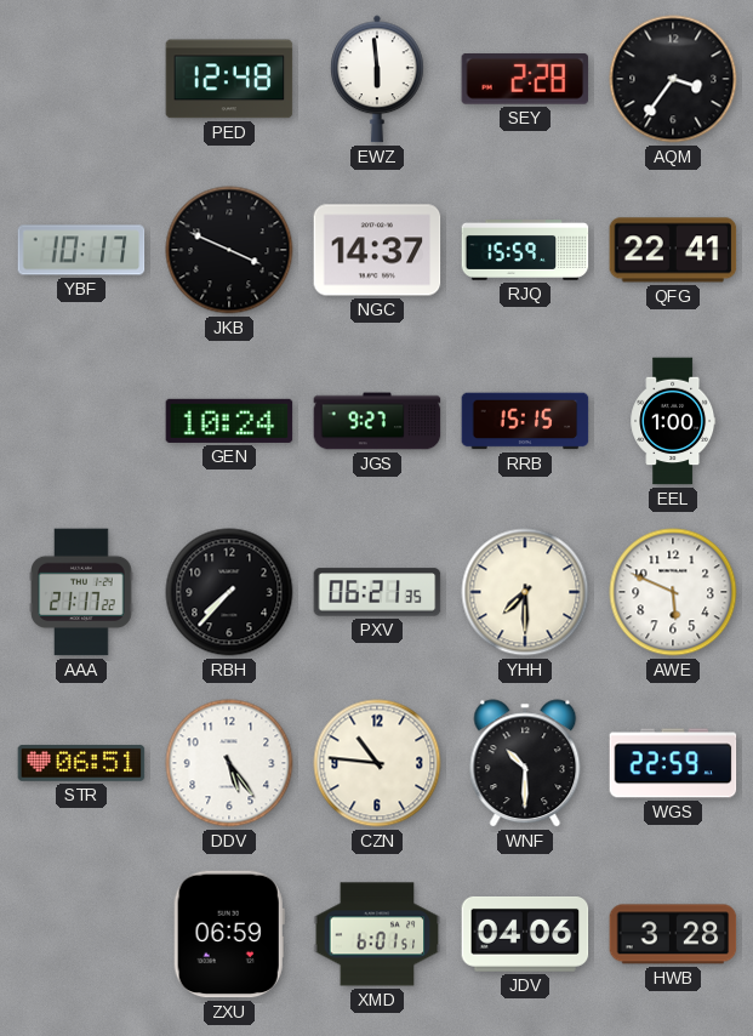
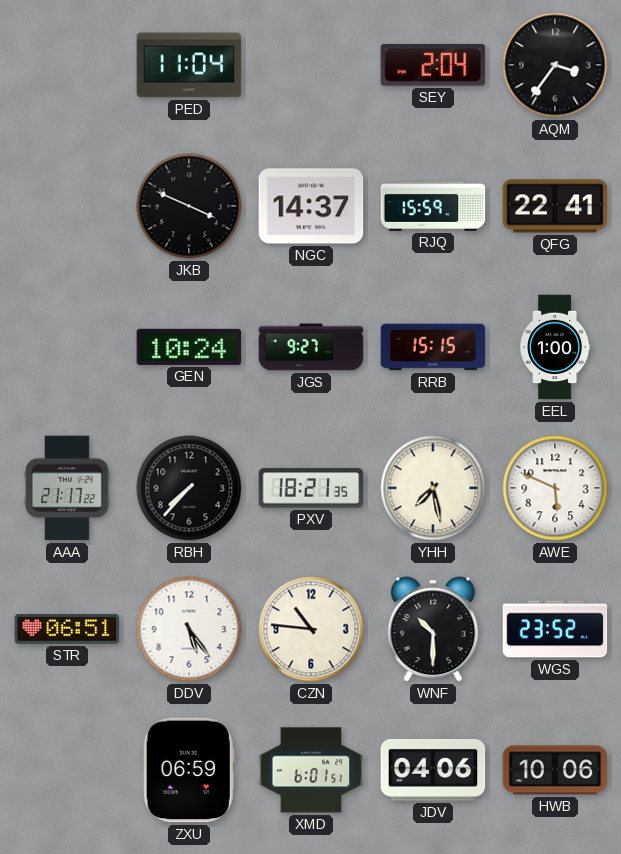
PED: 12:48 -> 11:04 (189, 65)
EWZ: 5:59 -> none (377, 79)
SEY: 2:28 -> 2:04 (433, 65)
YBF: 10:17 -> none (81, 250)
PXV: 06:21 -> 18:21 (311, 488)
YHH: 7:30 -> 7:28 (433, 488)
WGS: 22:59 -> 23:52 (555, 629)
HWB: 3:28 -> 10:06 (555, 770)
